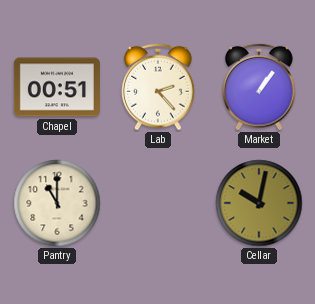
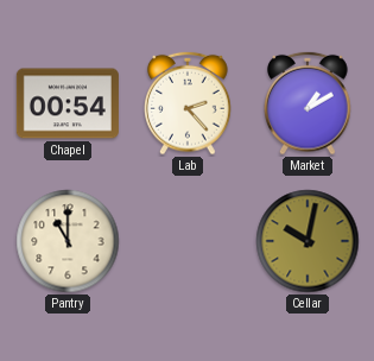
Chapel: 00:51 -> 00:54 (68, 103)
Market: 1:06 -> 1:10 (309, 103)
